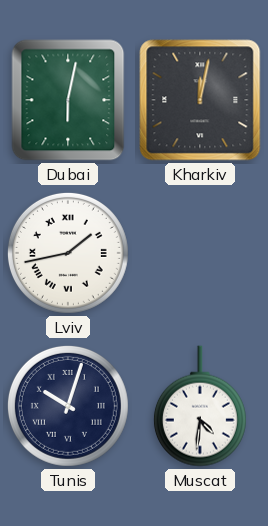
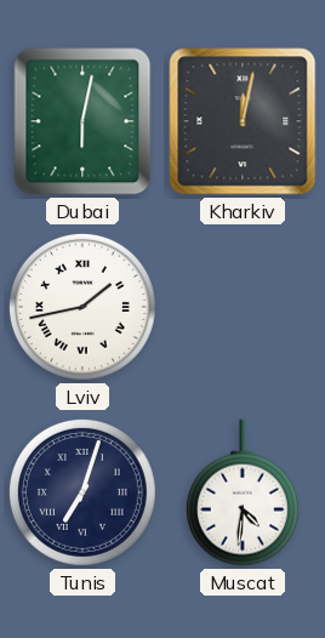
Tunis: 10:03 -> 7:03 (82, 492)
